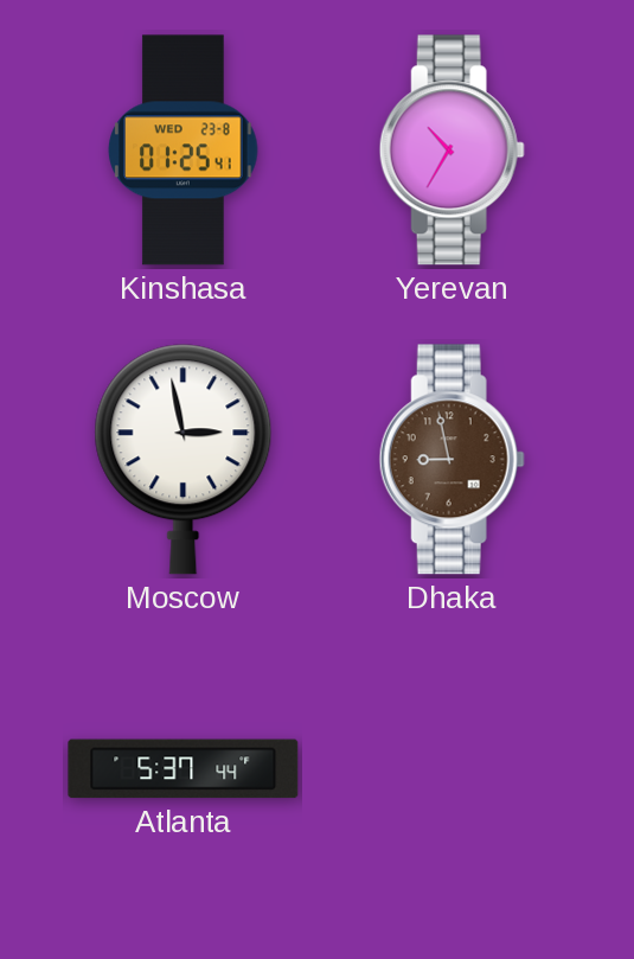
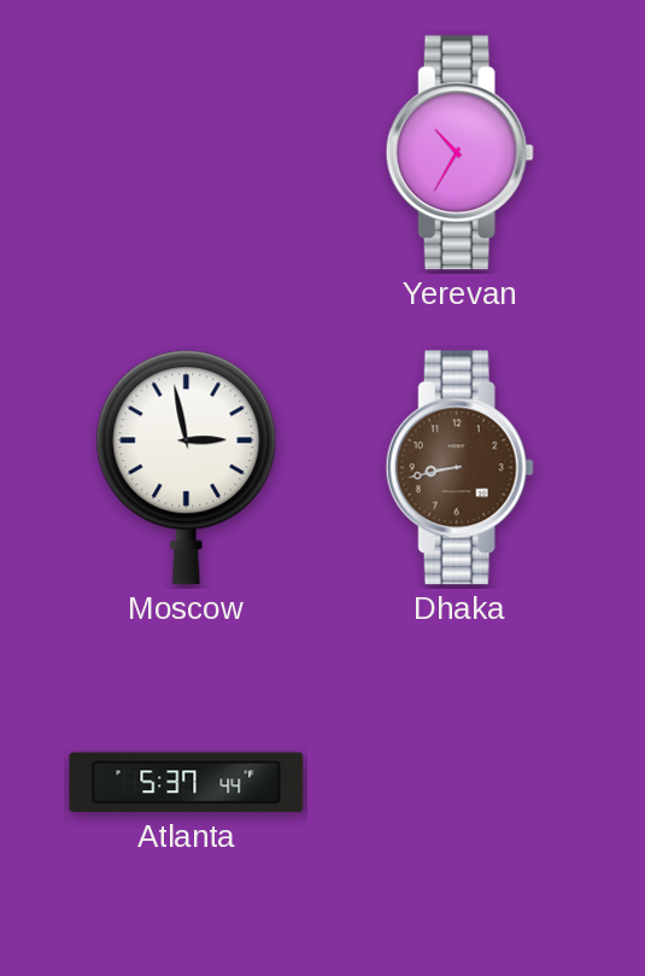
Kinshasa: 01:25 -> none (184, 151)
Dhaka: 8:58 -> 8:43 (459, 468)
